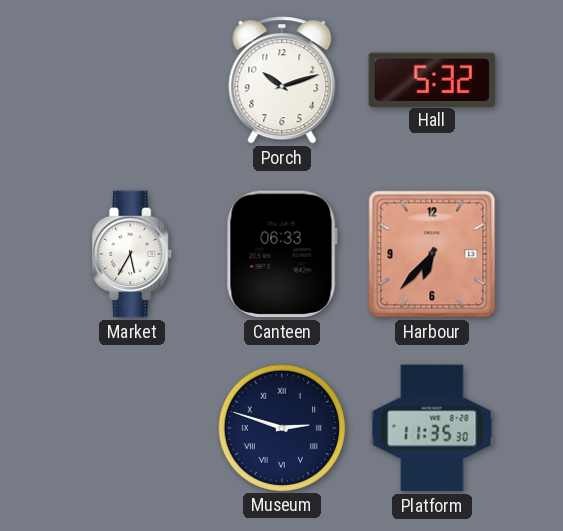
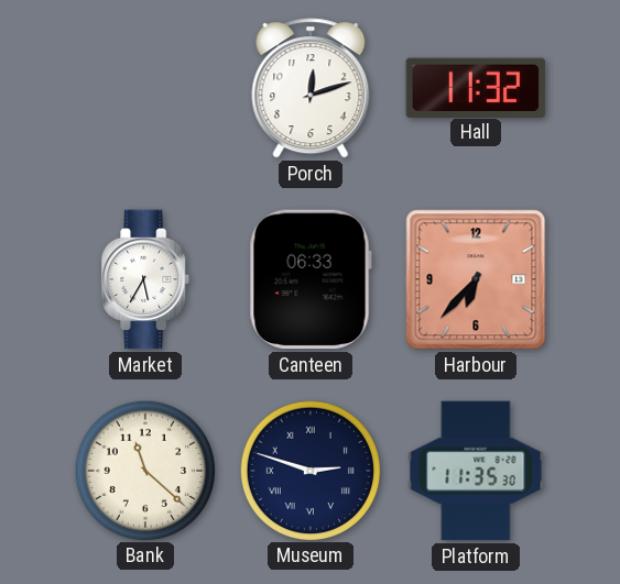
Porch: 10:12 -> 12:12 (311, 88)
Hall: 5:32 -> 11:32 (476, 87)
Bank: none -> 11:22 (144, 470)
